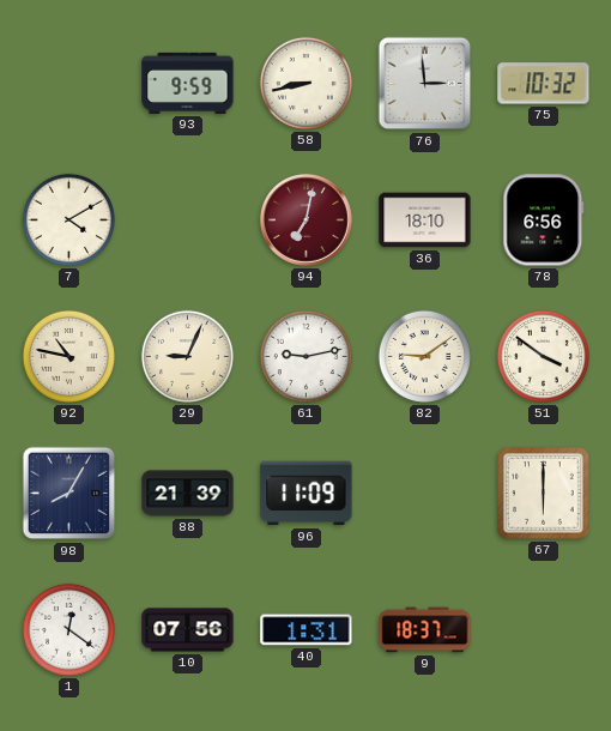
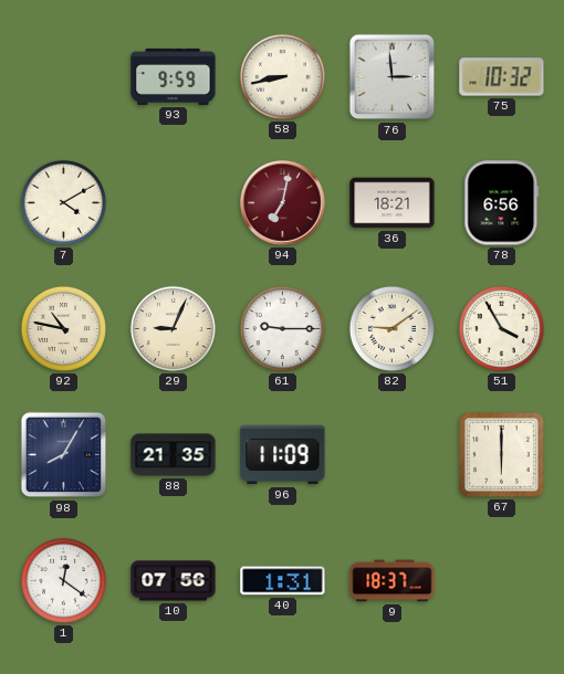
36: 18:10 -> 18:21 (393, 203)
61: 9:13 -> 9:15 (282, 328)
51: 3:51 -> 3:55 (501, 328)
88: 21:39 -> 21:35 (174, 455)
